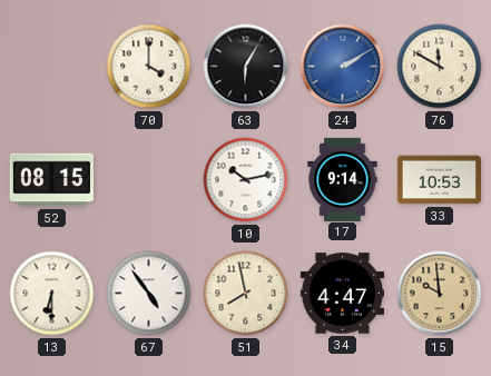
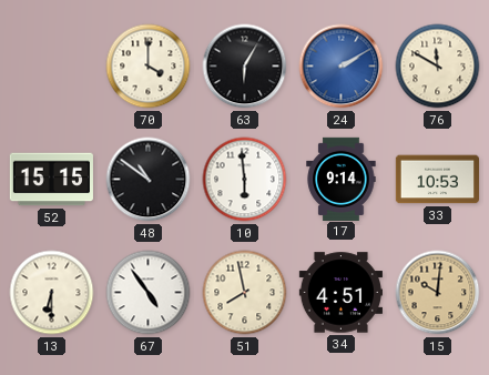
52: 08:15 -> 15:15 (51, 180)
48: none -> 10:51 (149, 180)
10: 10:13 -> 5:59 (245, 180)
34: 4:47 -> 4:51 (340, 293)
15: 9:59 -> 10:01 (438, 293)
